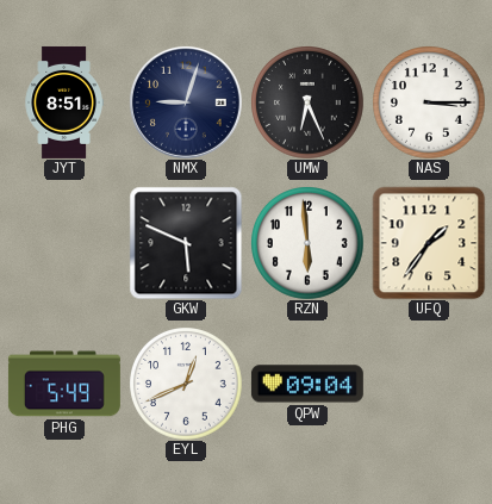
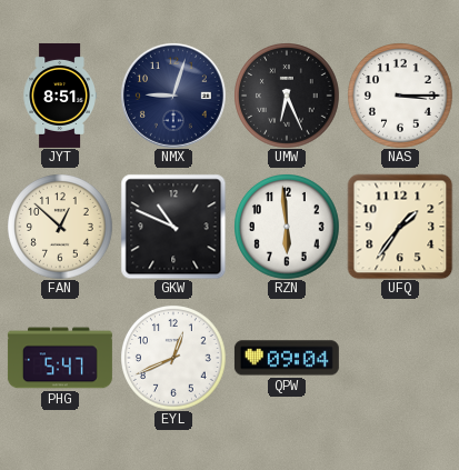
FAN: none -> 12:52 (60, 227)
GKW: 5:49 -> 10:49 (173, 227)
PHG: 5:49 -> 5:47 (60, 358)
